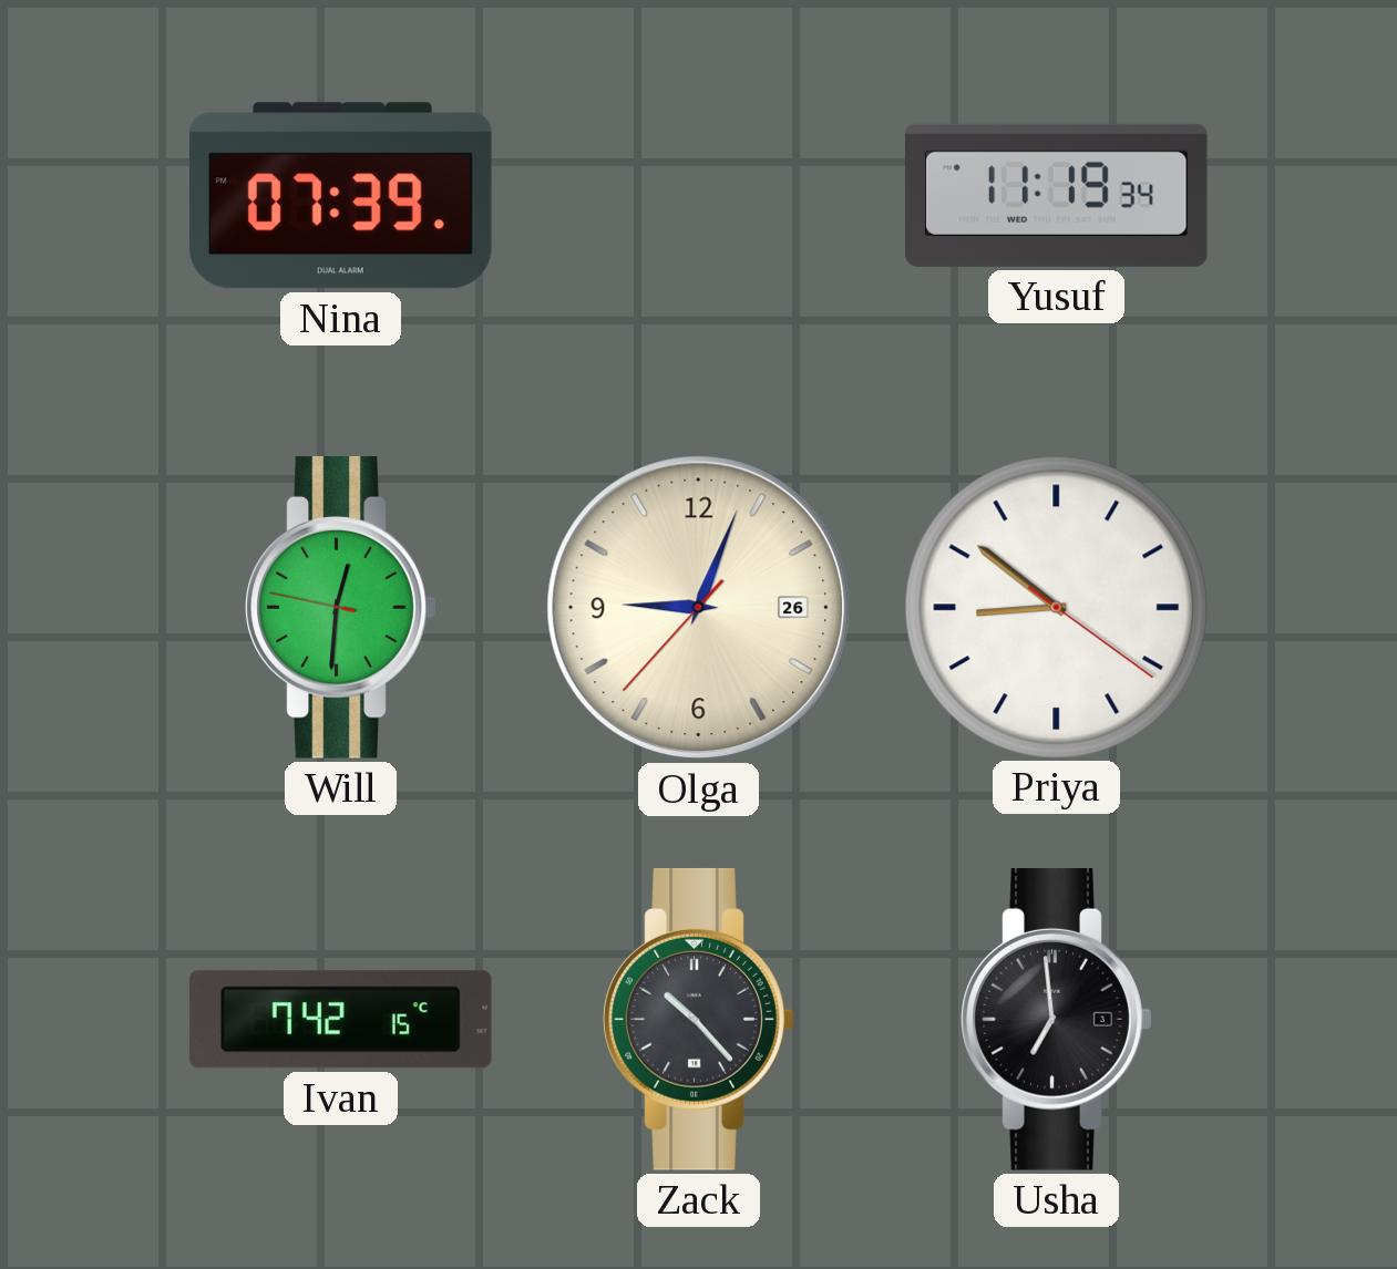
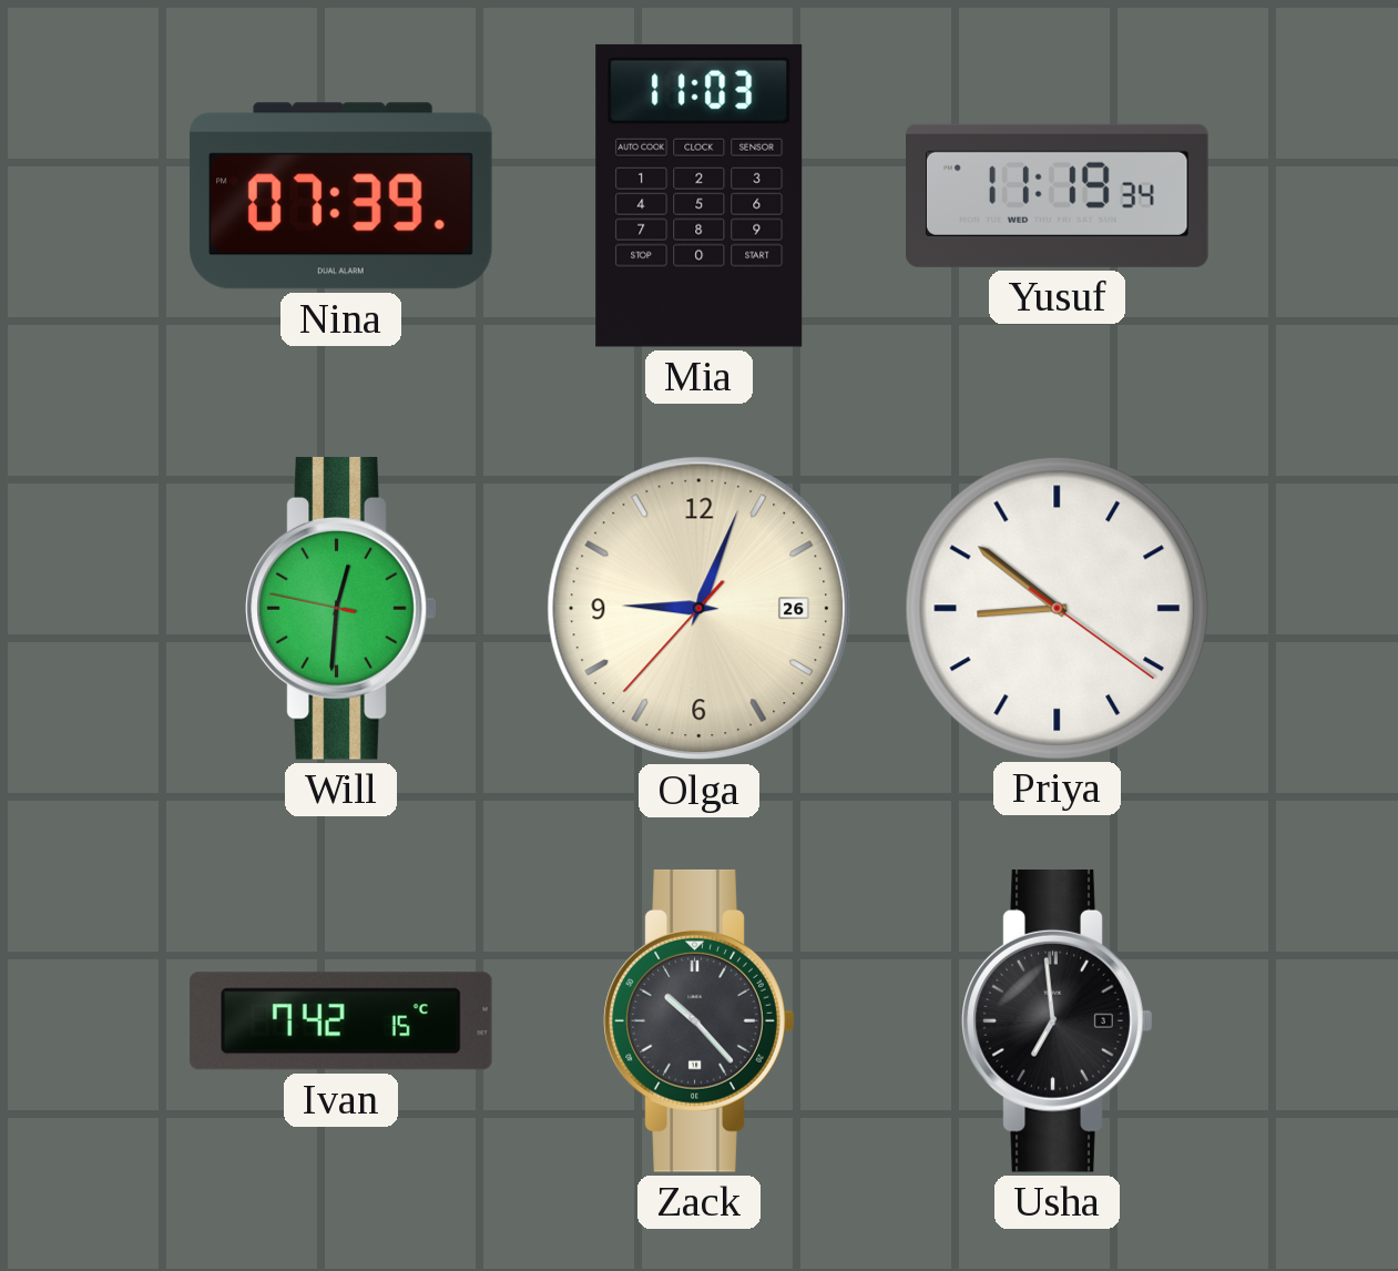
Mia: none -> 11:03 (700, 195)
